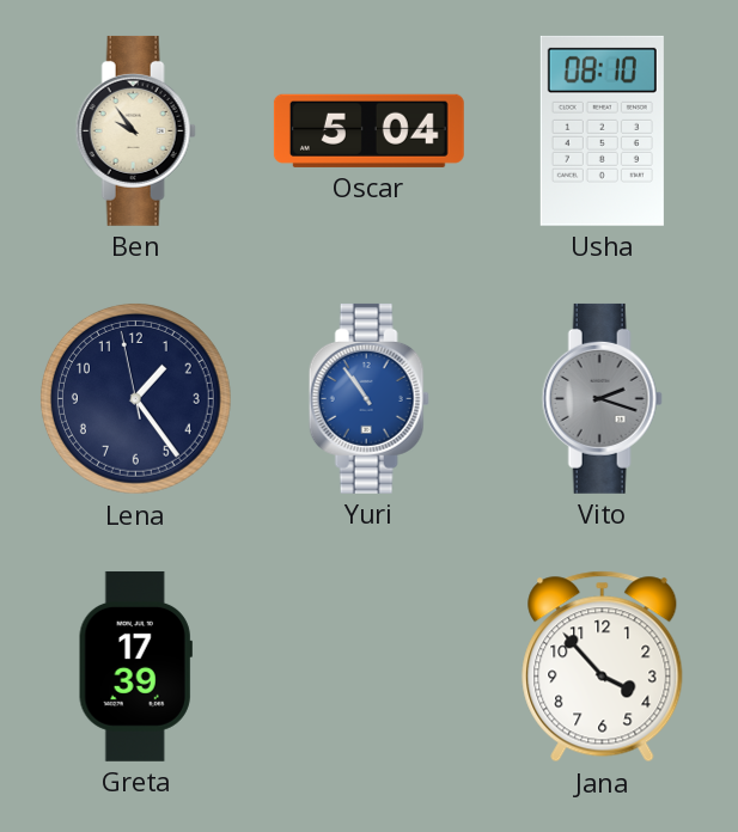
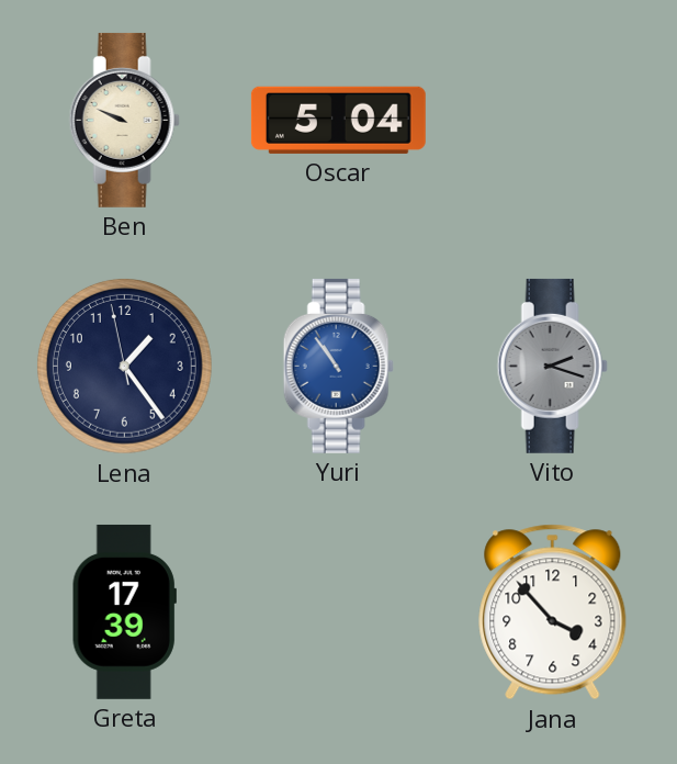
Ben: 9:54 -> 9:49 (124, 120)
Usha: 08:10 -> none (602, 130)
